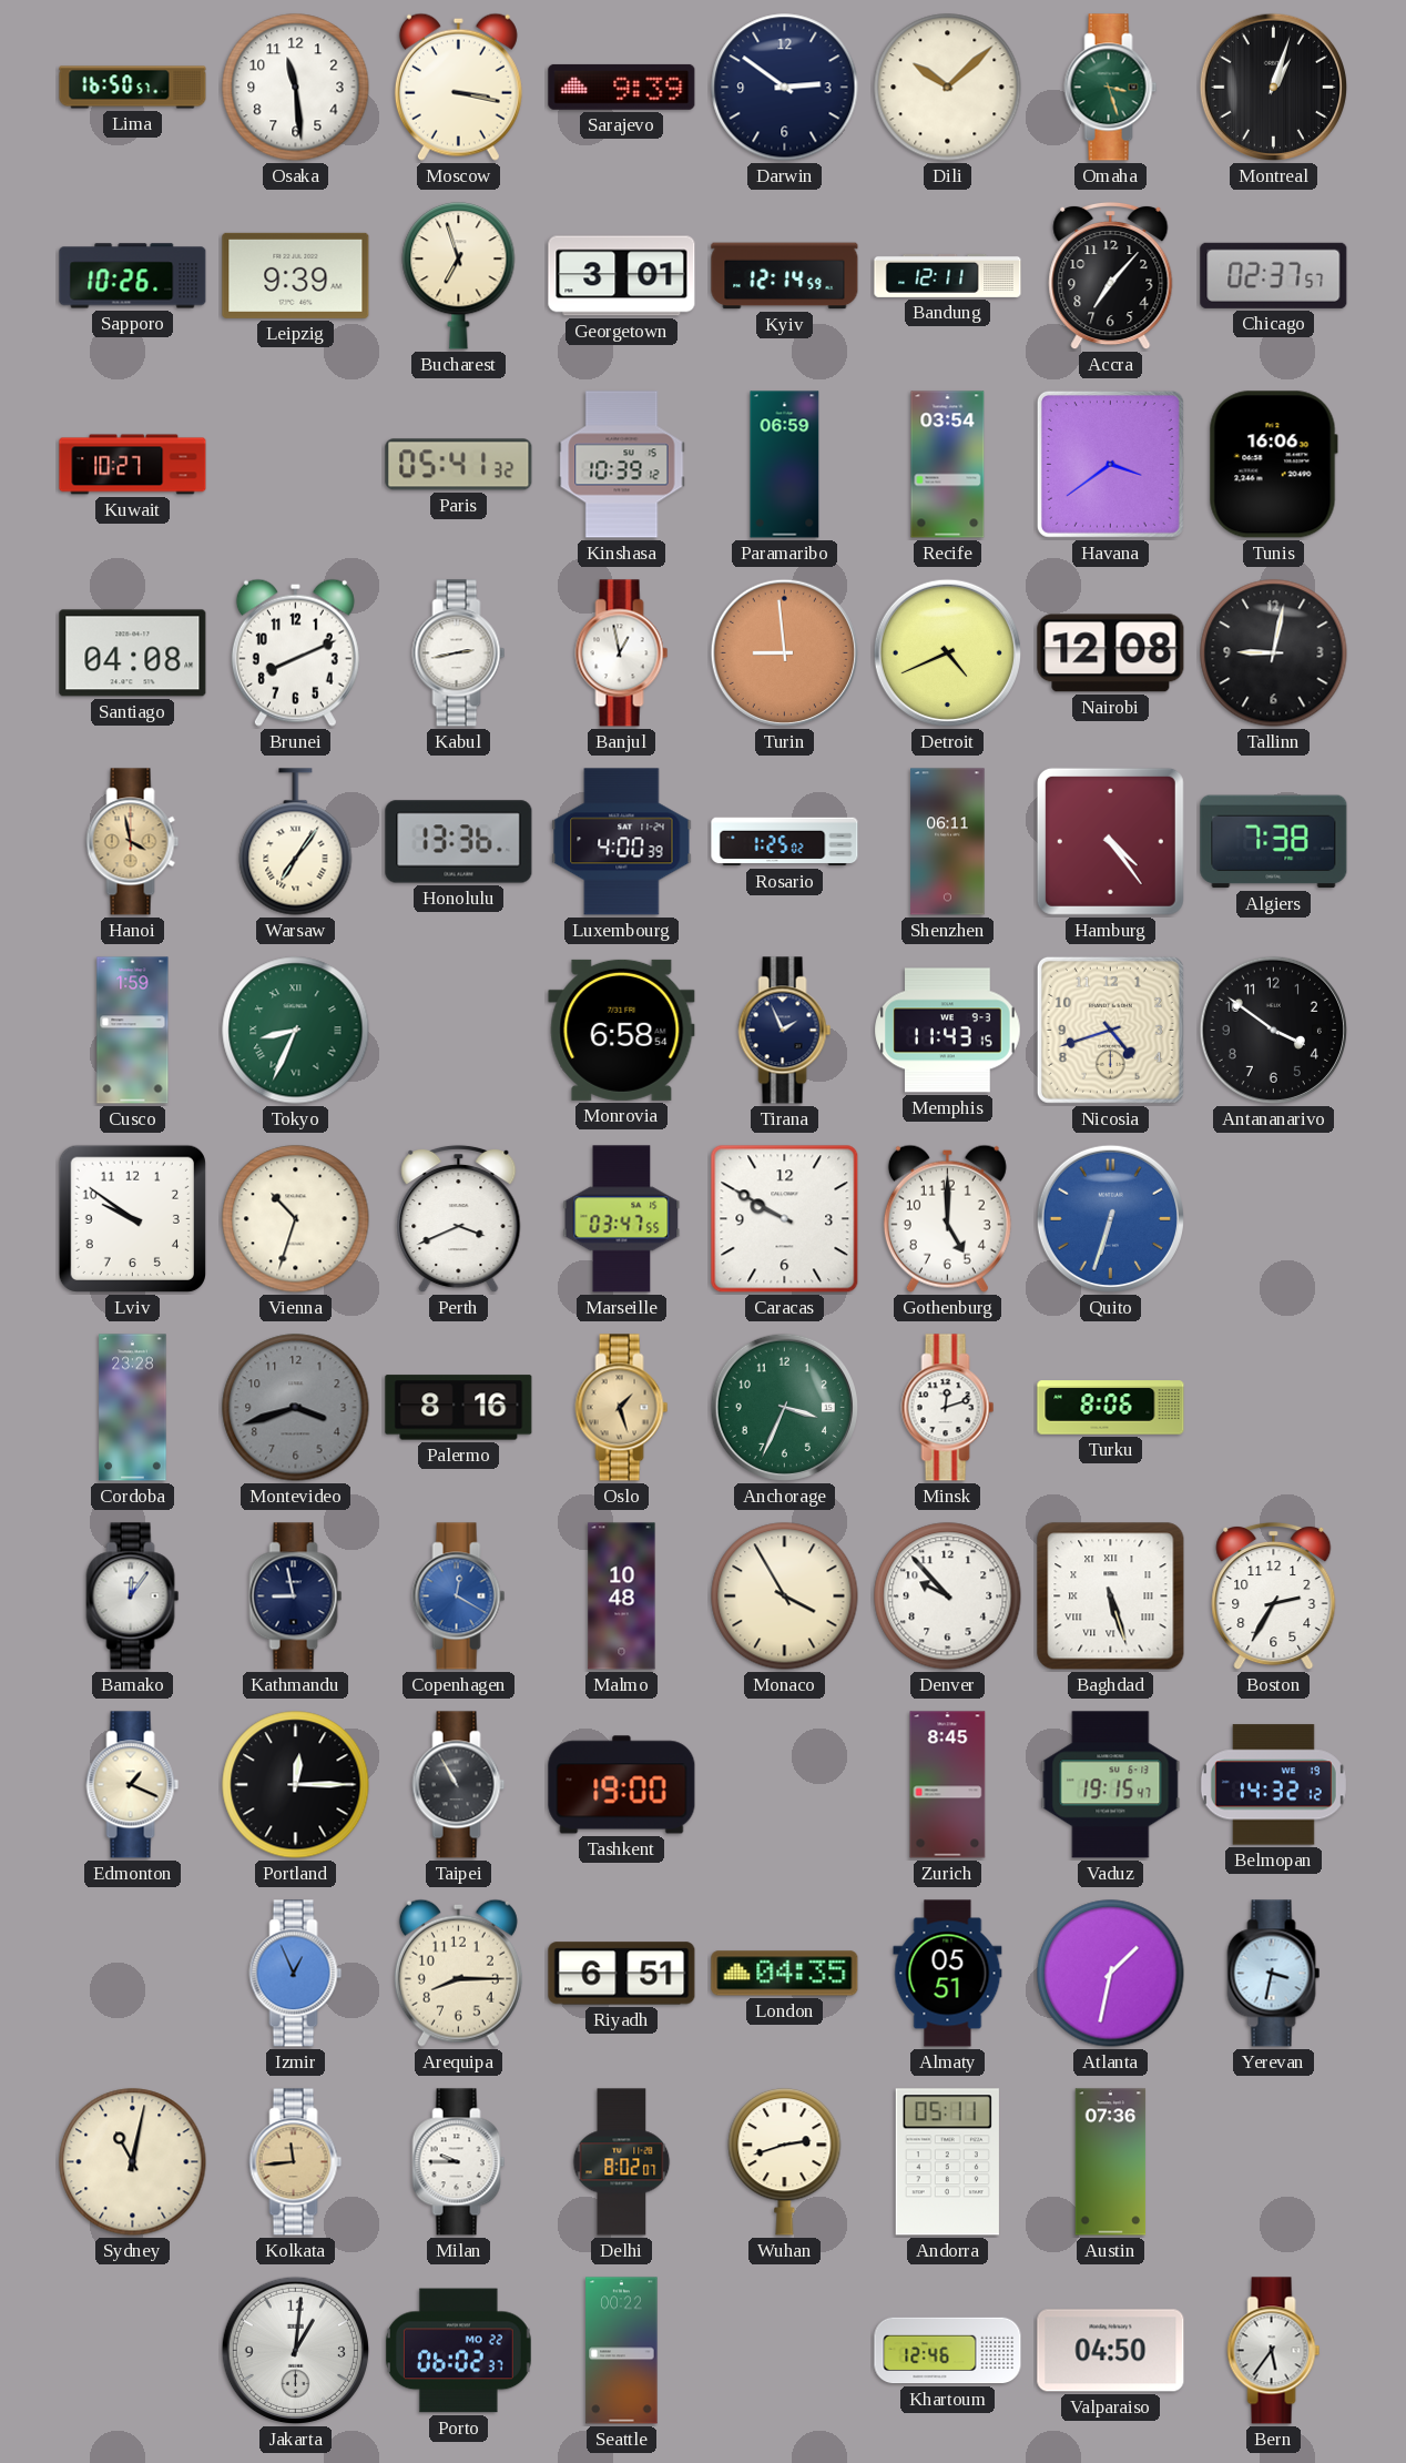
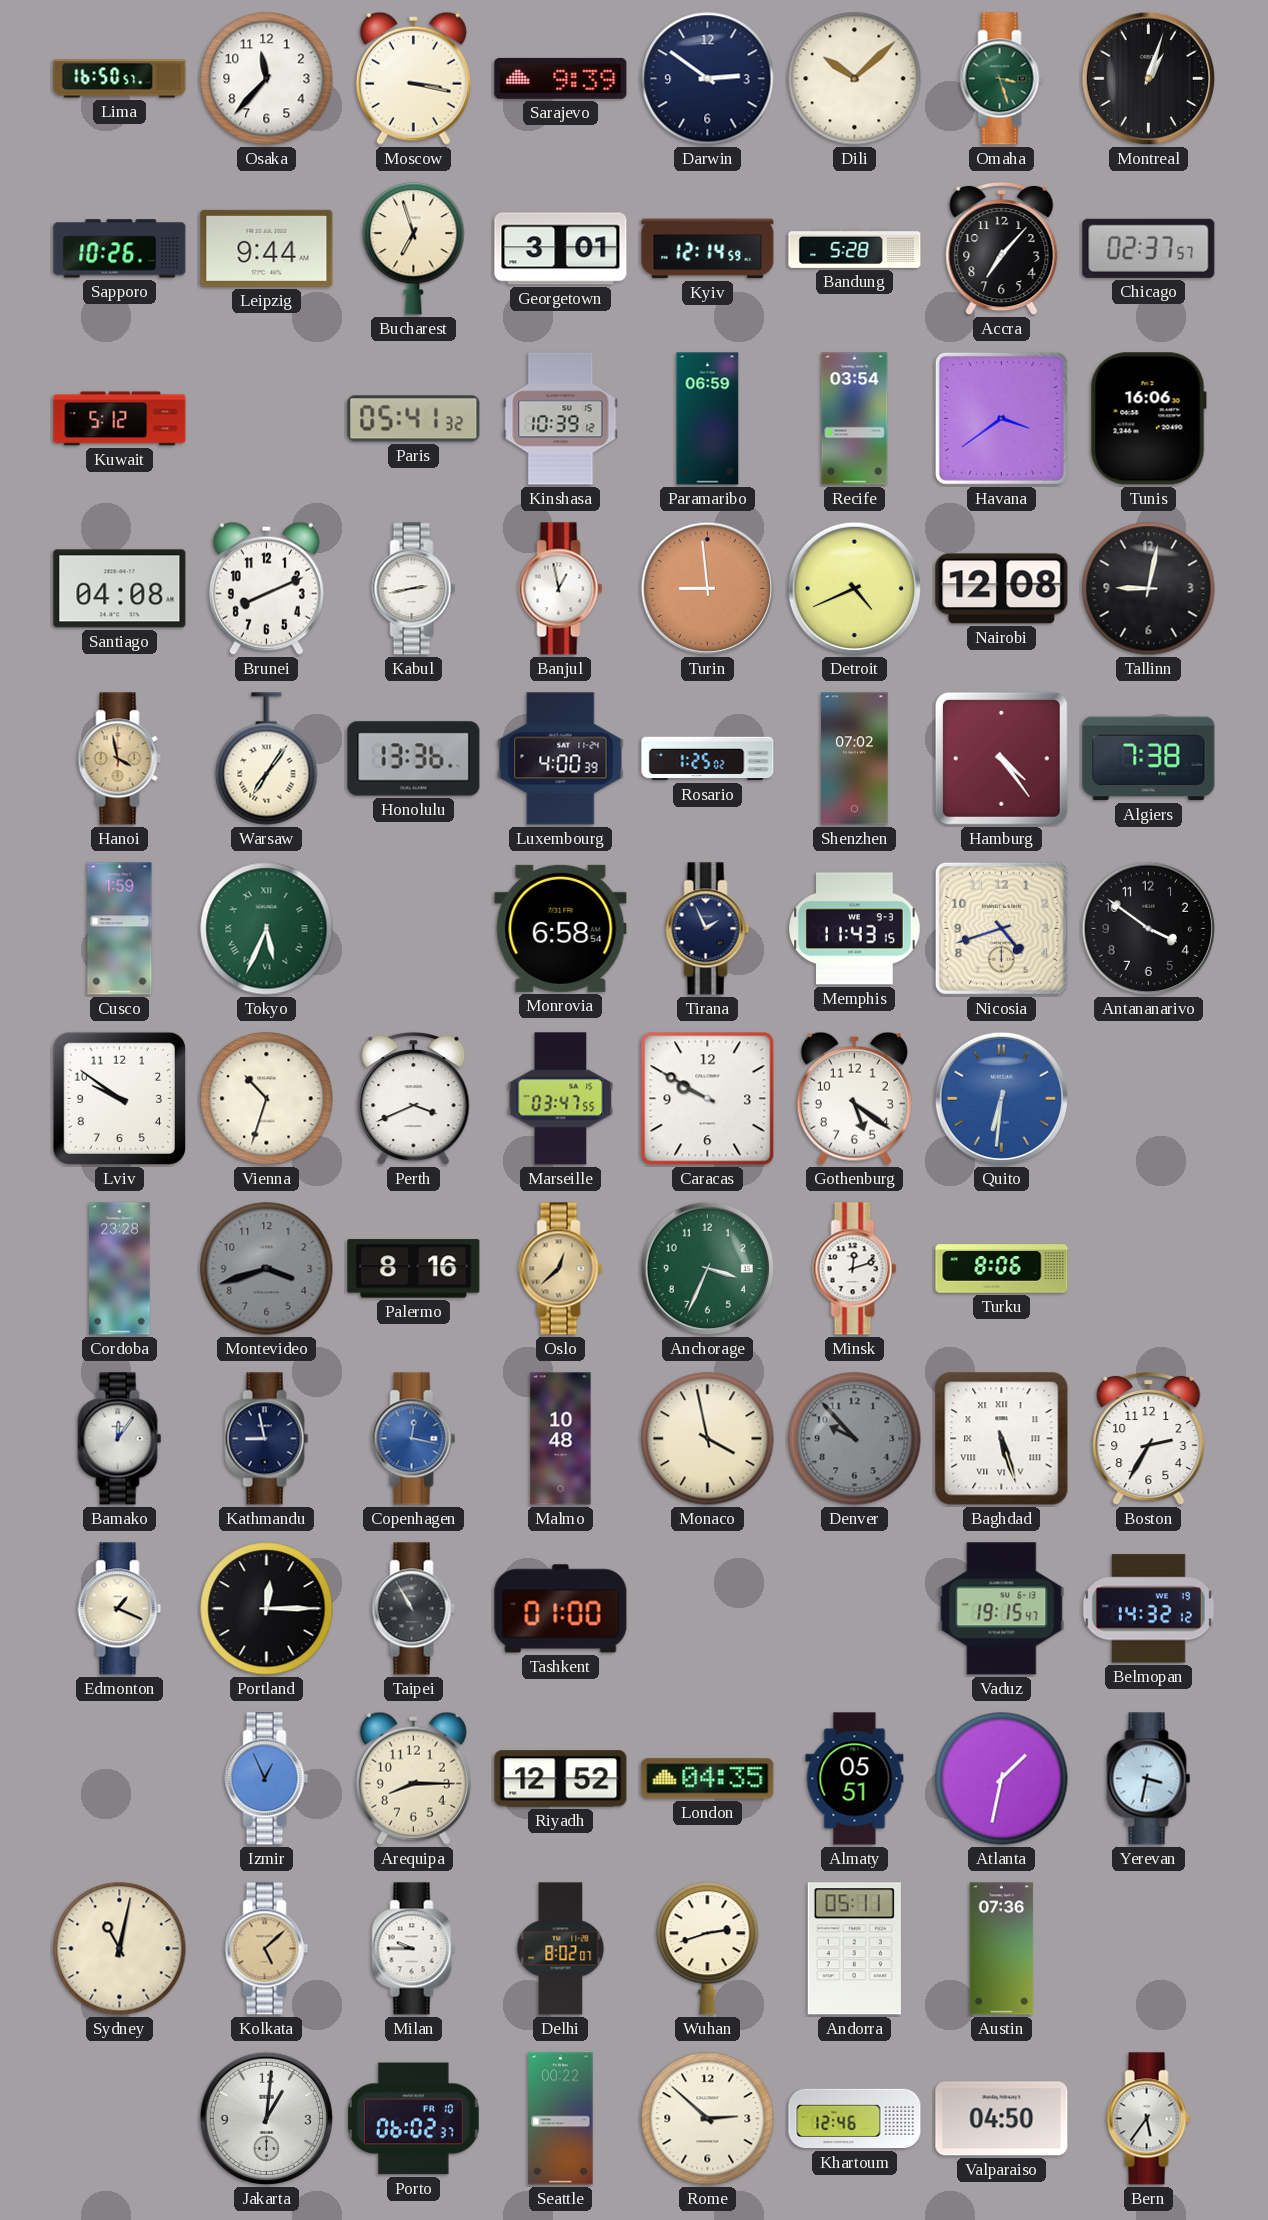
Osaka: 11:29 -> 11:37 (267, 79)
Leipzig: 9:39 -> 9:44 (267, 248)
Bandung: 12:11 -> 5:28 (855, 248)
Kuwait: 10:27 -> 5:12 (120, 419)
Shenzhen: 06:11 -> 07:02 (855, 759)
Tokyo: 8:34 -> 5:34 (267, 929)
Gothenburg: 5:00 -> 5:21 (854, 1098)
Quito: 6:33 -> 6:31 (1001, 1098)
Oslo: 1:27 -> 12:38 (561, 1269)
Copenhagen: 12:20 -> 12:17 (414, 1439)
Monaco: 3:55 -> 3:58 (708, 1439)
Denver dial: white -> grey (855, 1439)
Tashkent: 19:00 -> 01:00 (561, 1609)
Zurich: 8:45 -> none (948, 1785)
Riyadh: 6:51 -> 12:52 (561, 1779)
Kolkata: 11:44 -> 5:08 (267, 1949)
Porto date: MO 22 -> FR 10 (413, 2119)
Rome: none -> 2:52 (708, 2119)
